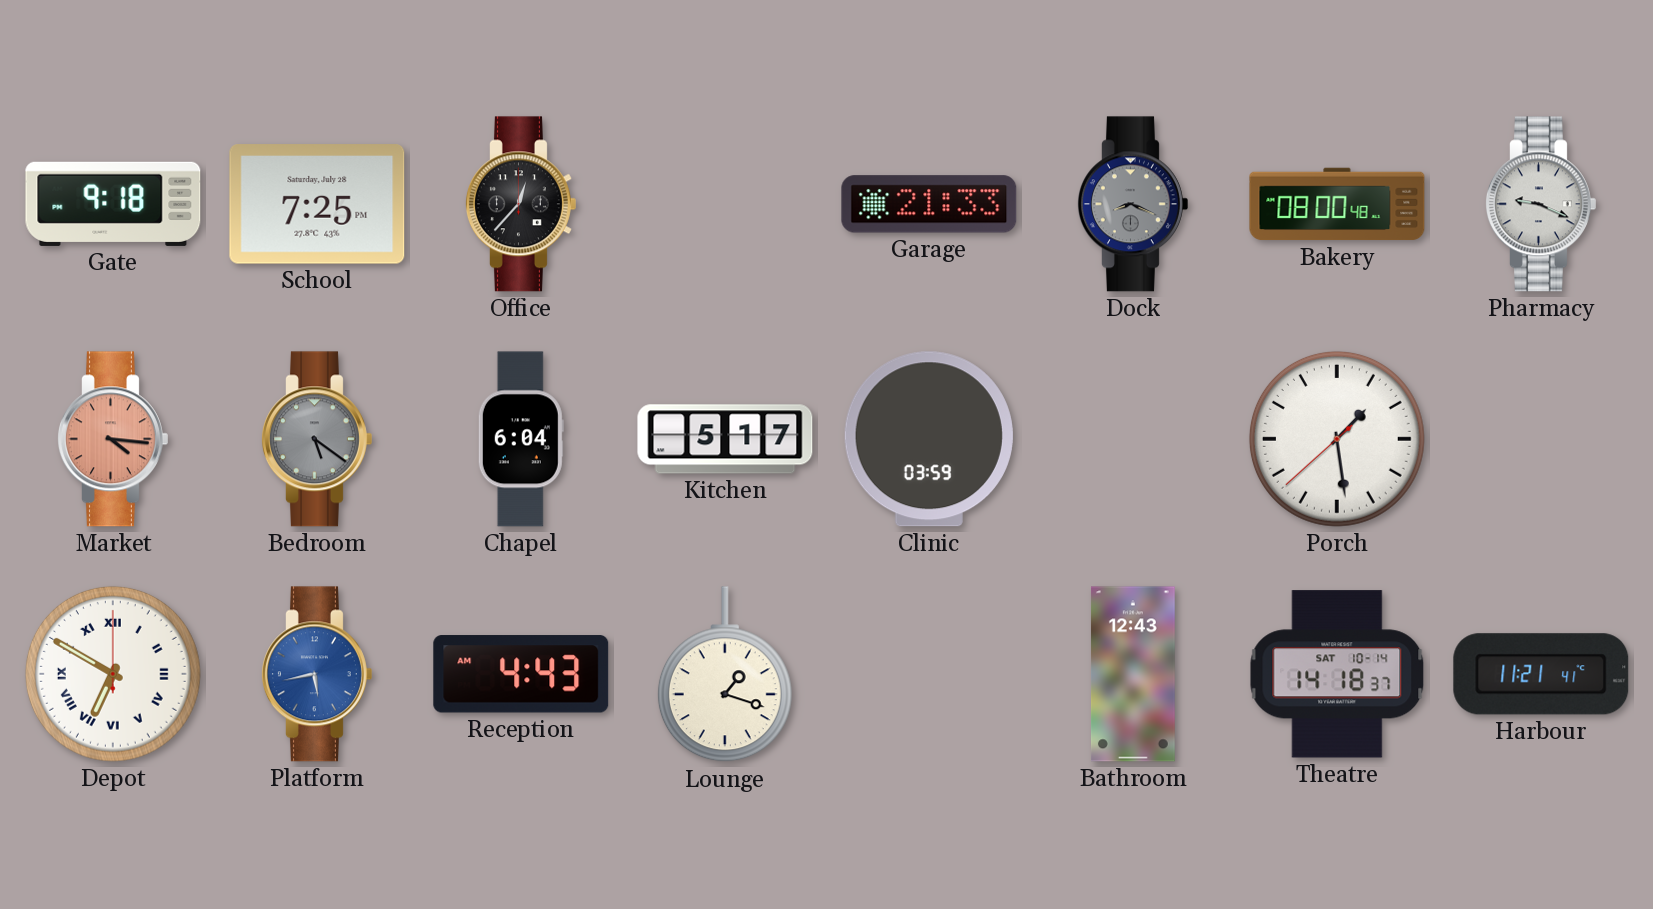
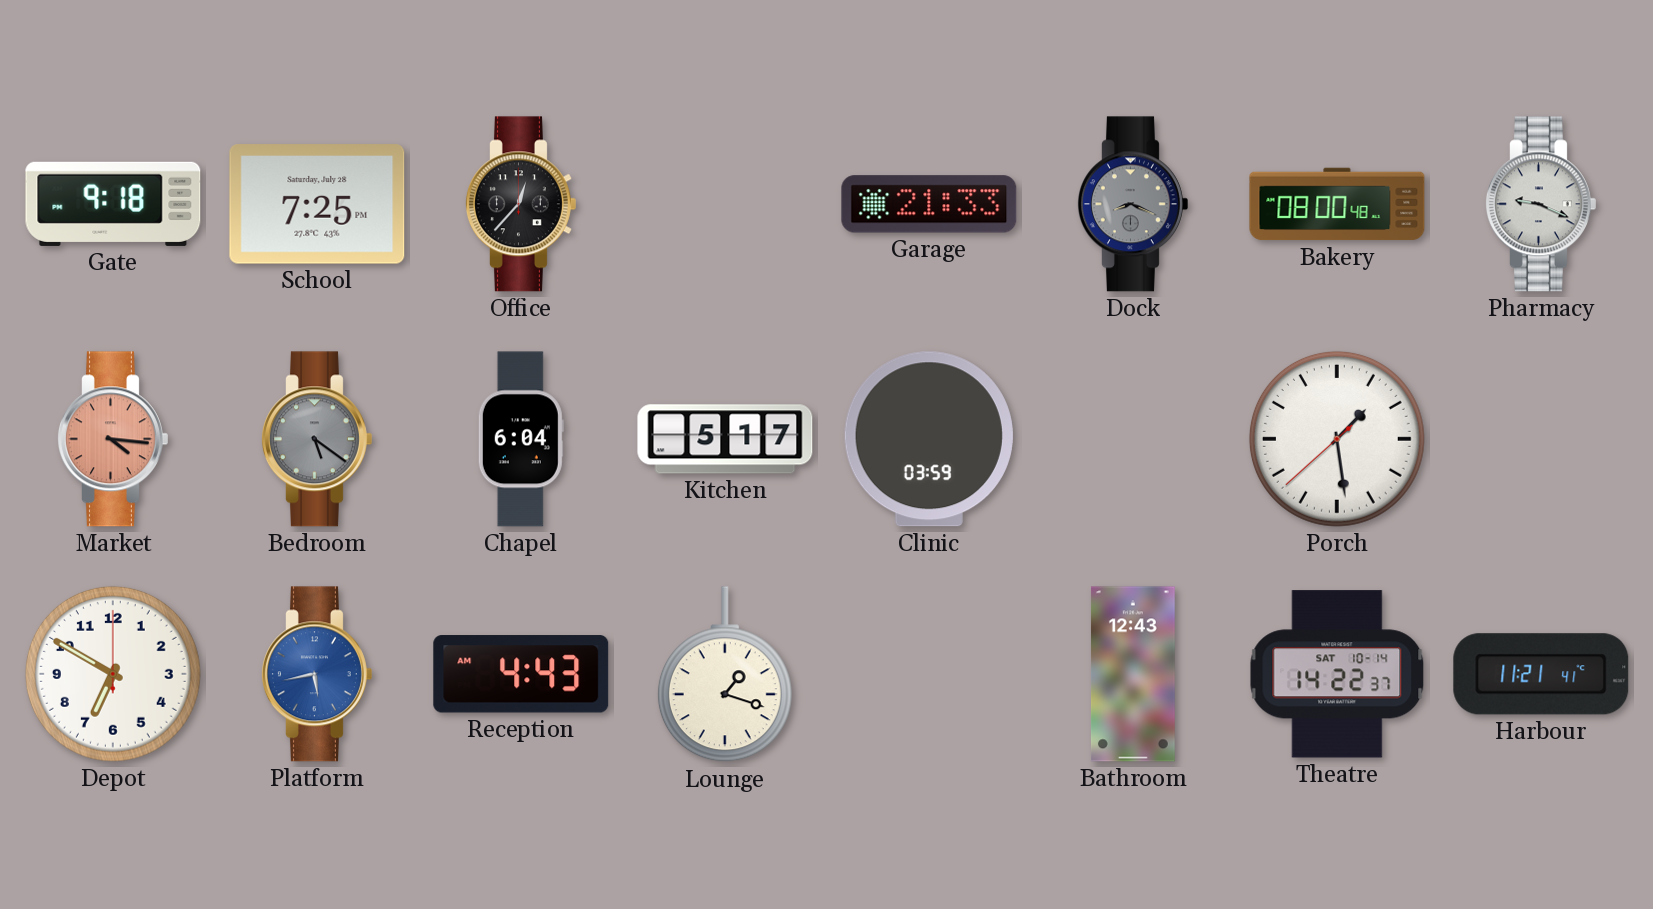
Depot numerals: Roman -> Arabic (113, 674)
Theatre: 14:18 -> 14:22 (1337, 674)
